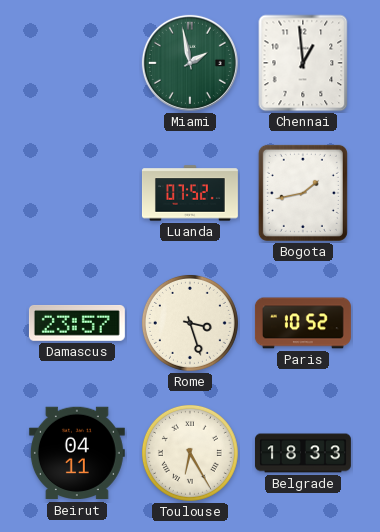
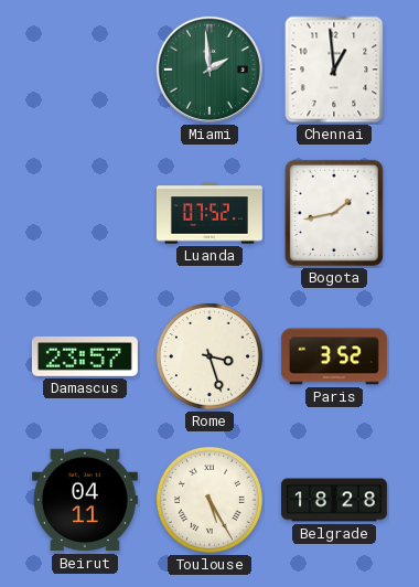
Miami: 1:58 -> 1:59 (209, 70)
Paris: 10:52 -> 3:52 (334, 356)
Toulouse: 6:25 -> 5:25 (209, 500)
Belgrade: 18:33 -> 18:28 (334, 500)
